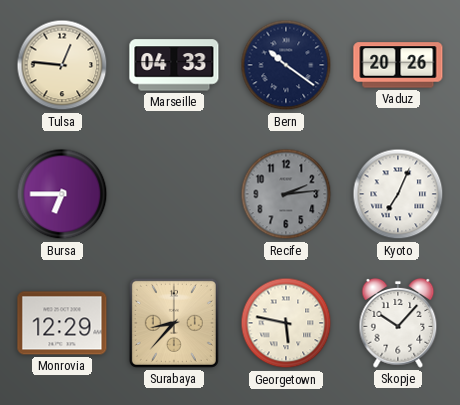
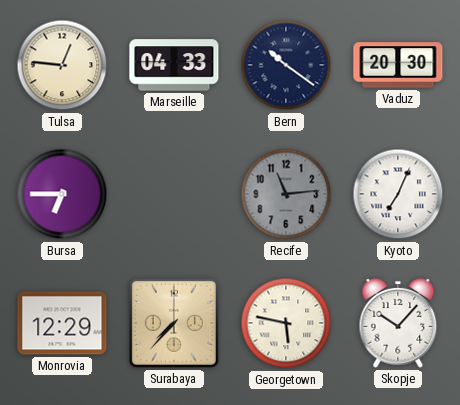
Vaduz: 20:26 -> 20:30 (398, 65)
Recife: 2:14 -> 11:14 (286, 194)
Surabaya: 8:37 -> 7:37 (174, 323)
